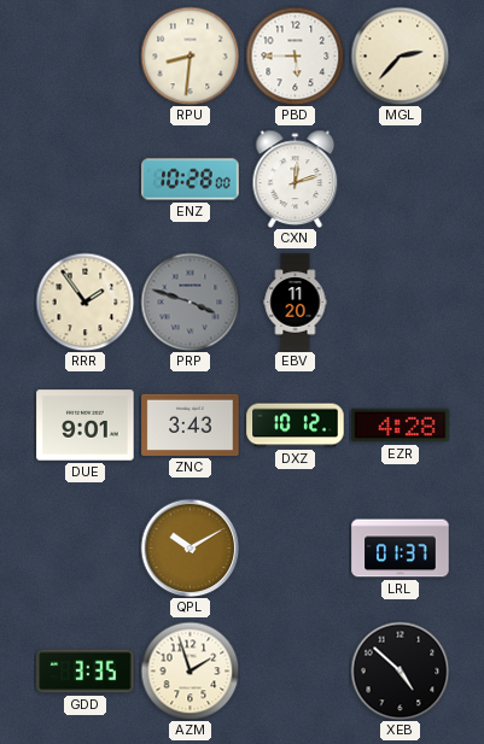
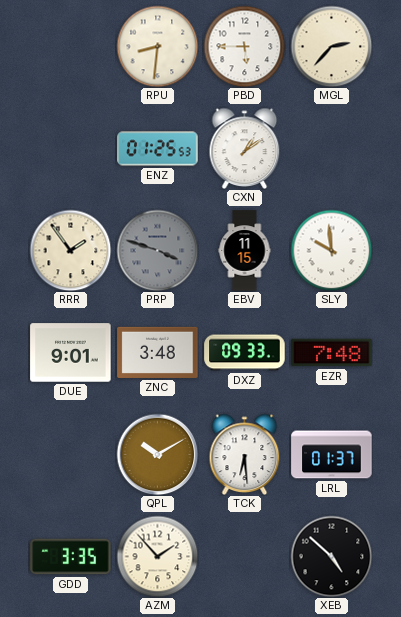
ENZ: 10:28 -> 01:25 (158, 149)
CXN: 12:12 -> 1:09 (245, 148)
EBV: 11:20 -> 11:15 (245, 251)
SLY: none -> 9:59 (331, 250)
ZNC: 3:43 -> 3:48 (158, 352)
DXZ: 10:12 -> 09:33 (245, 353)
EZR: 4:28 -> 7:48 (332, 353)
TCK: none -> 6:29 (245, 454)
AZM: 1:57 -> 1:53 (157, 556)
